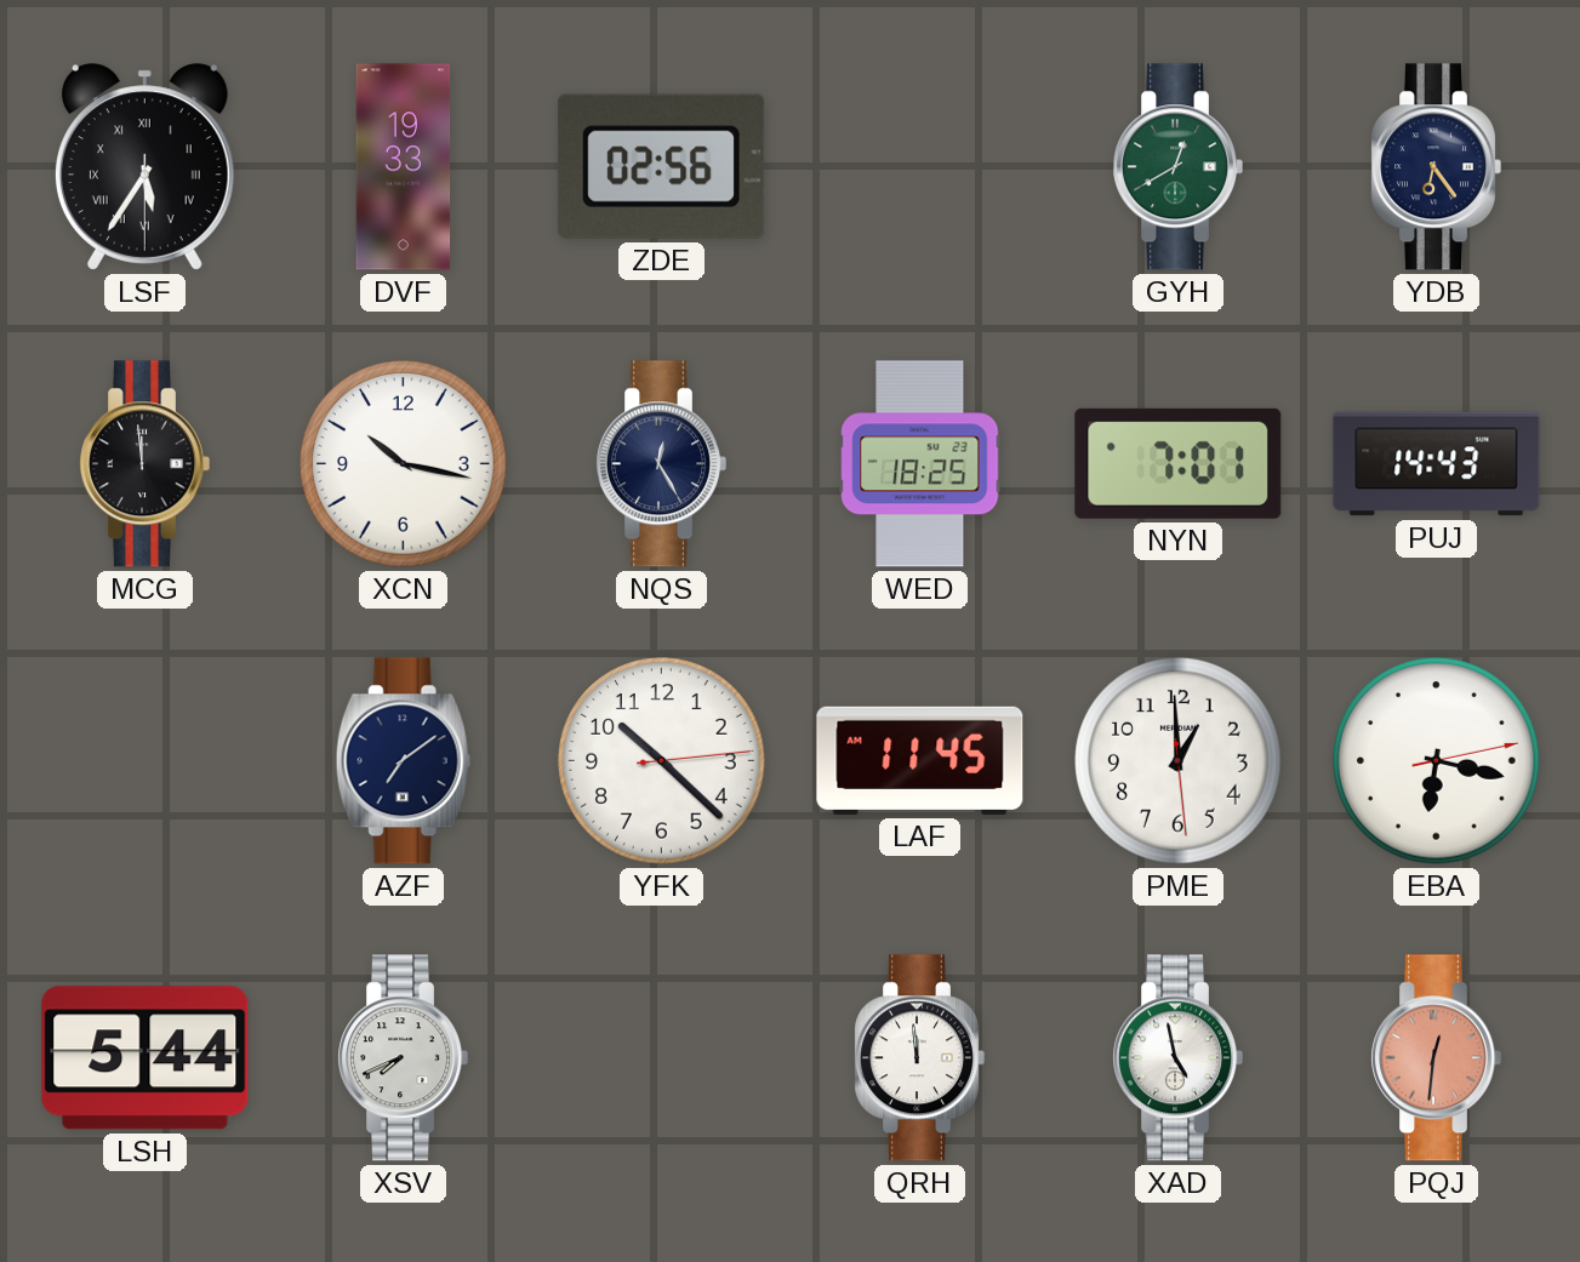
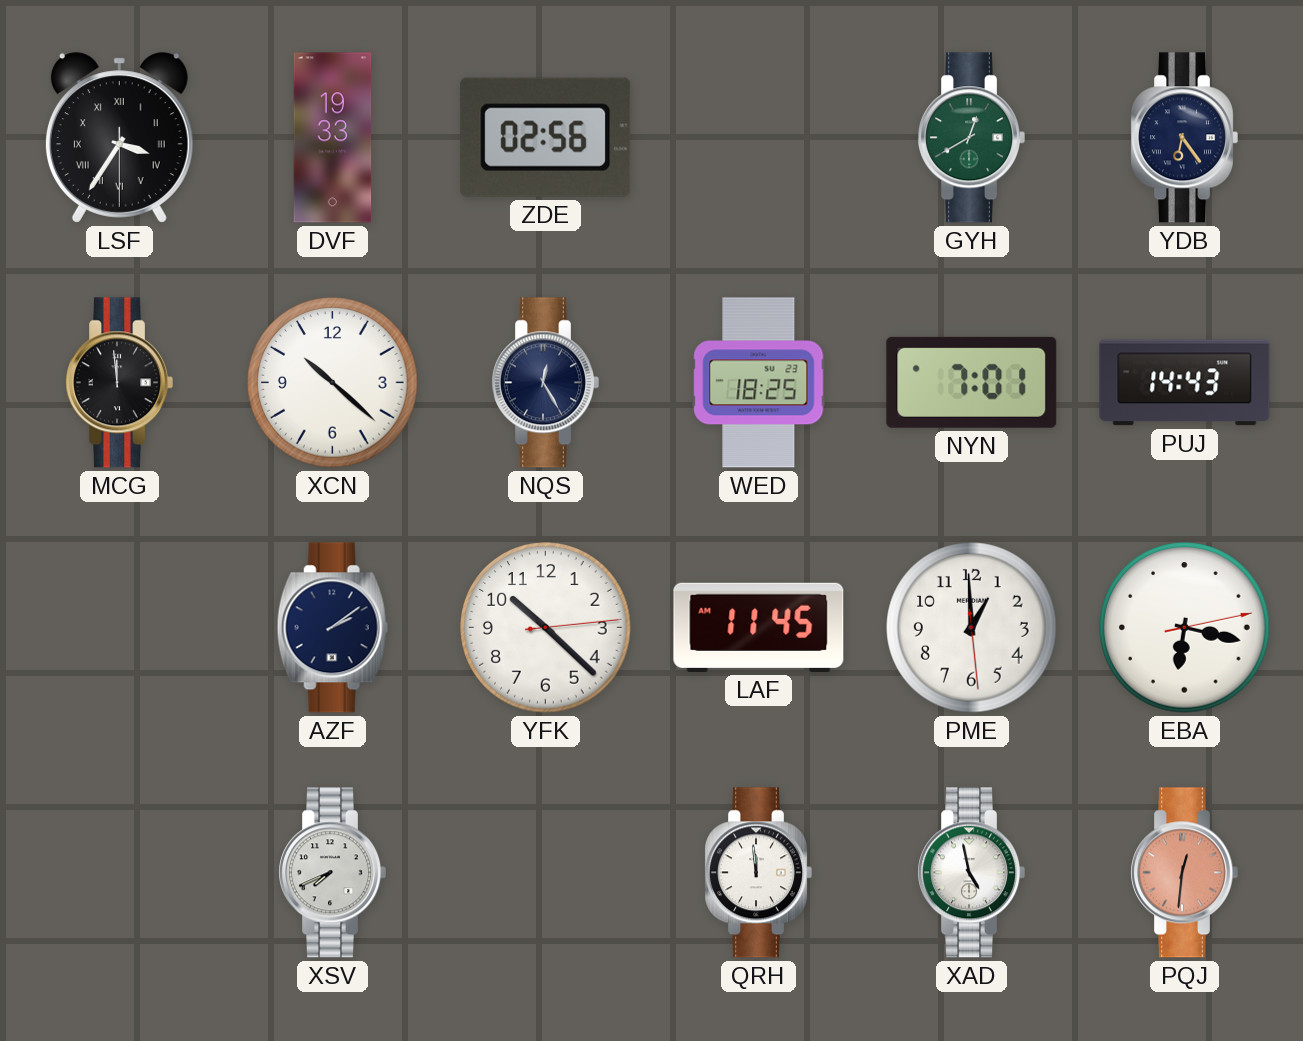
LSF: 5:35 -> 3:35 (119, 138)
XCN: 10:17 -> 10:22 (333, 383)
AZF: 7:09 -> 2:09 (332, 628)
LSH: 5:44 -> none (146, 1058)
